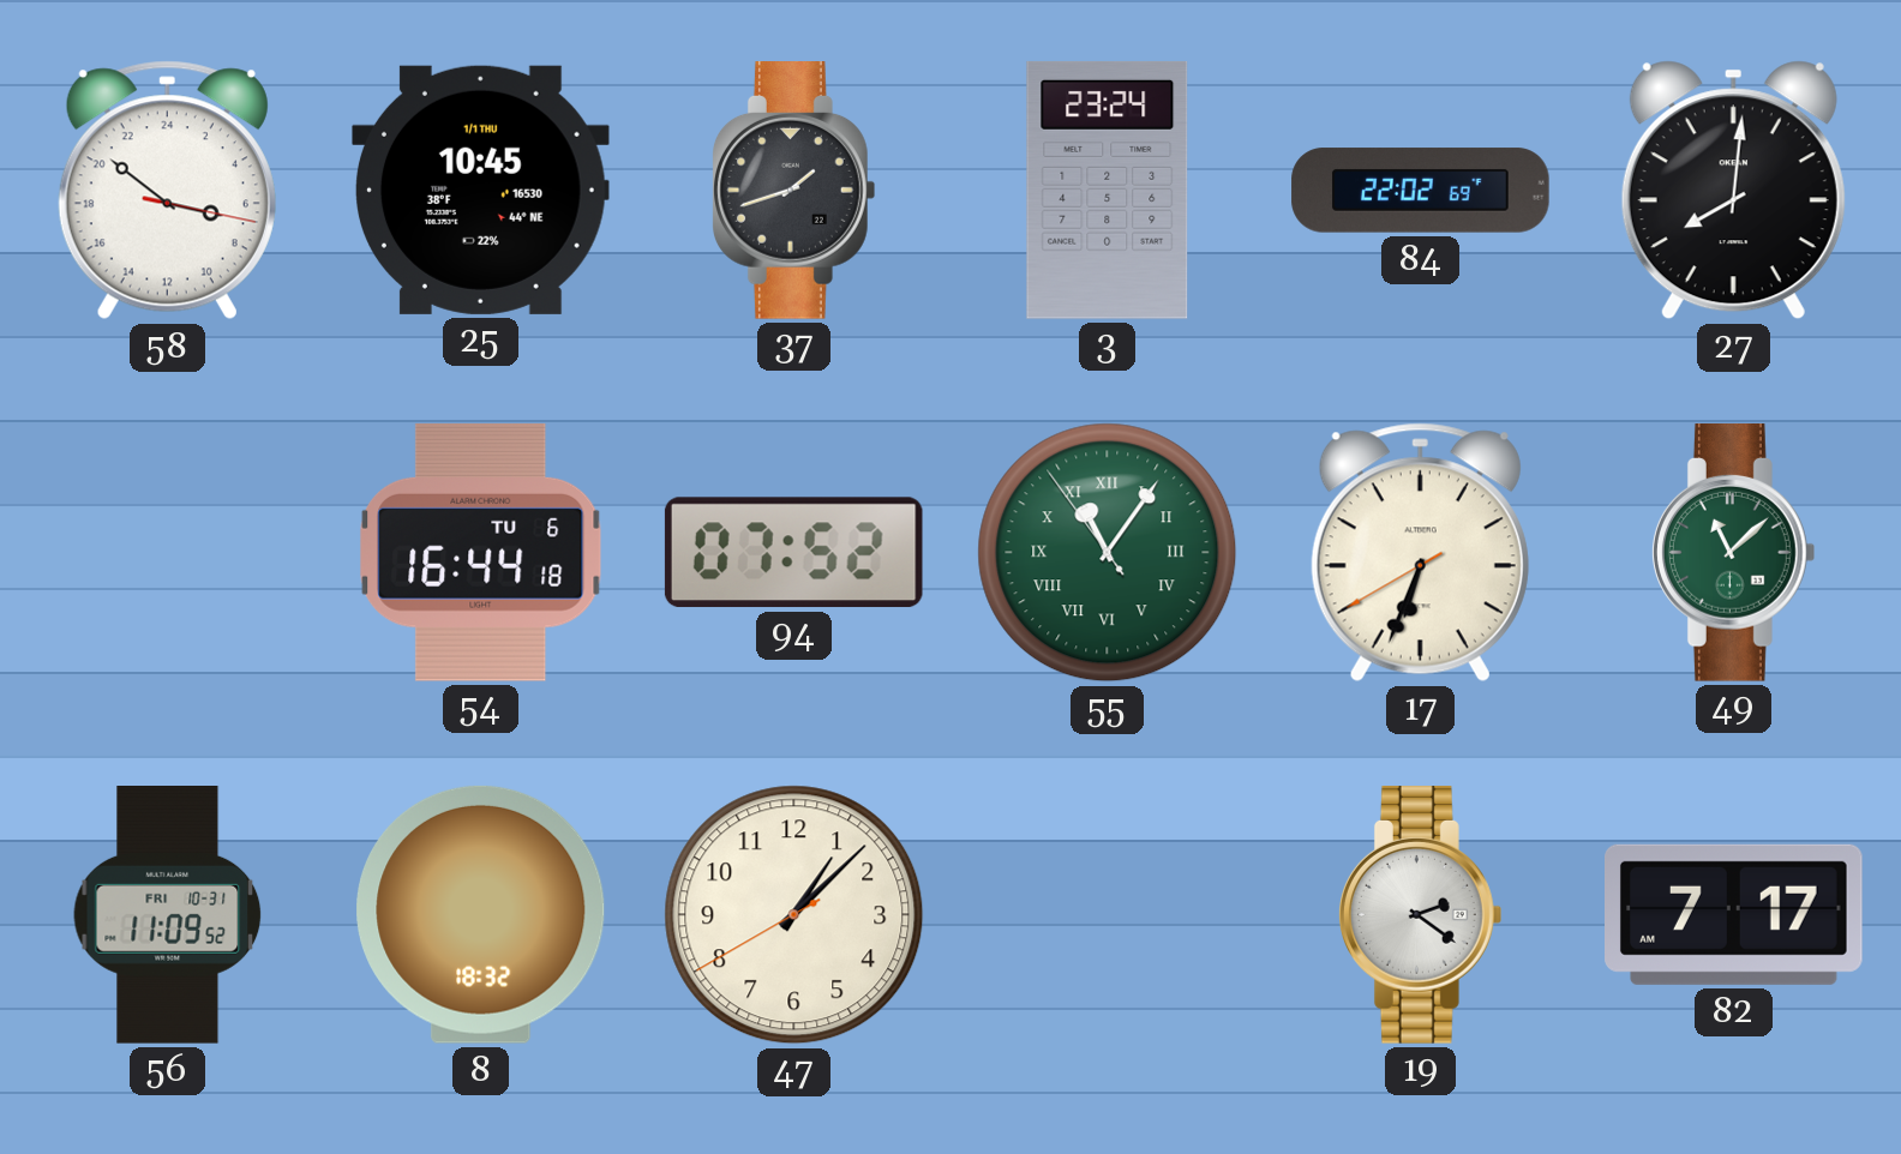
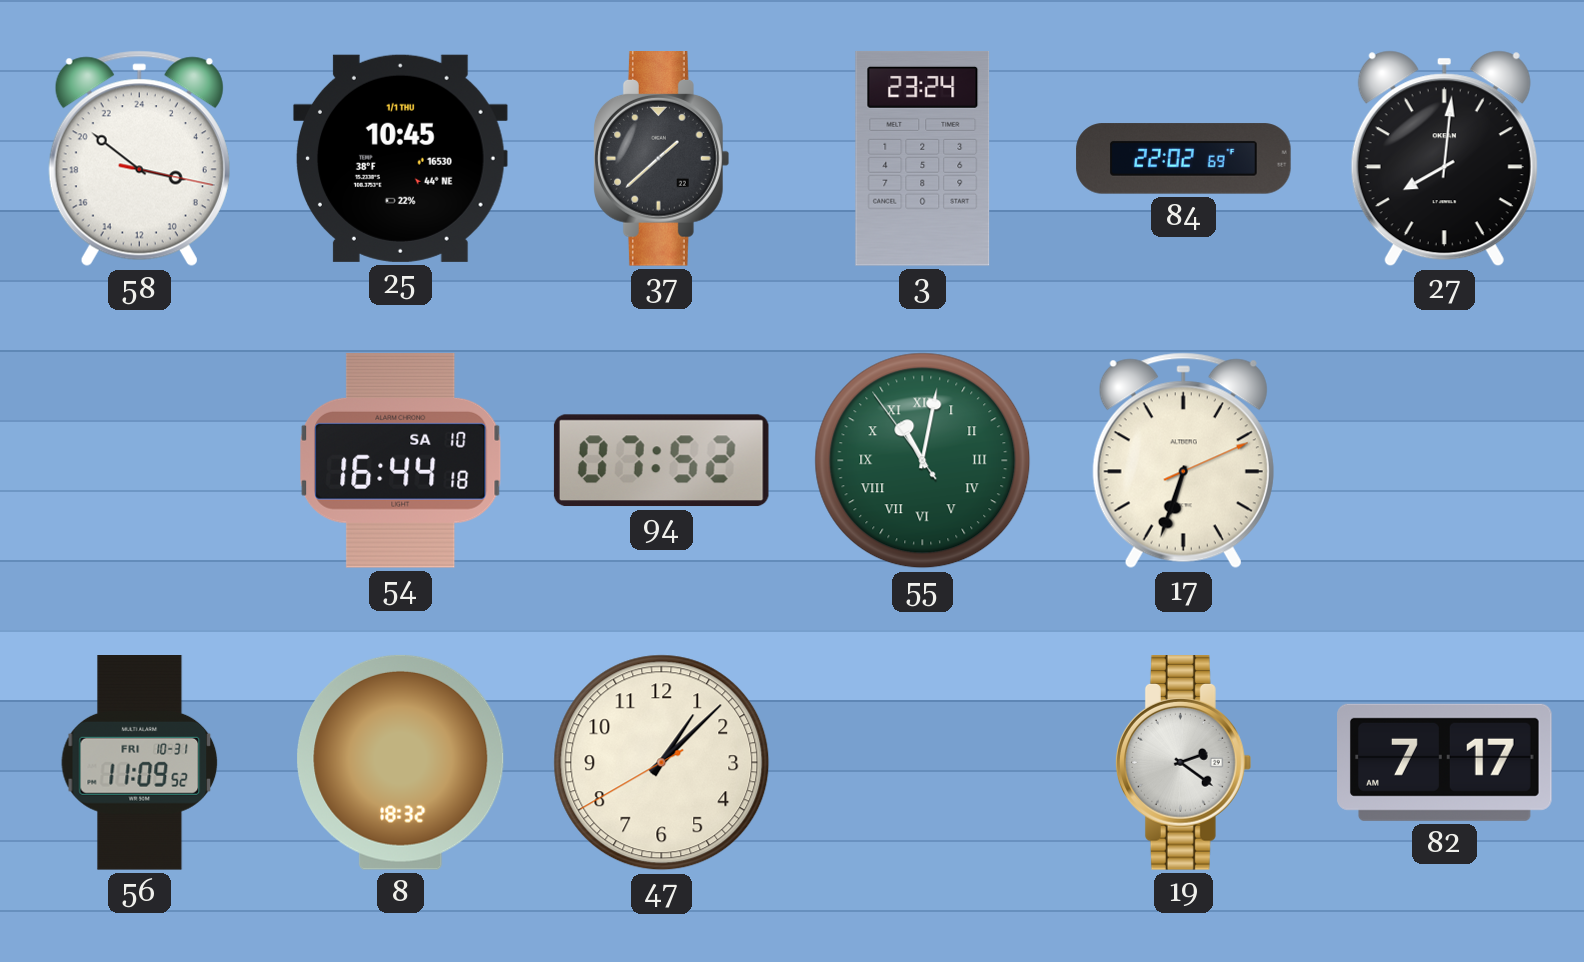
37: 1:42 -> 1:38 (662, 159)
54 date: TU 6 -> SA 10 (401, 460)
55: 11:05 -> 11:01 (923, 461)
17: 6:33:40 -> 6:33:11 (1183, 461)
49: 11:08 -> none (1734, 553)
